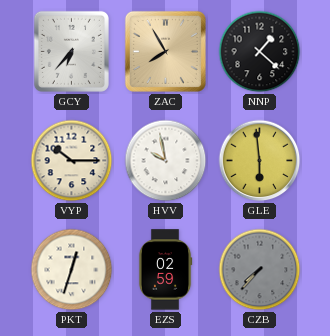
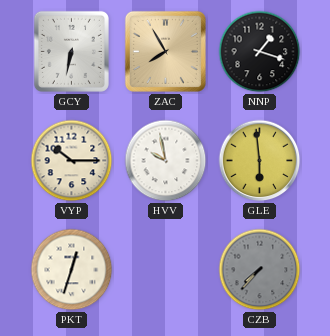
GCY: 6:37 -> 6:32 (71, 51)
NNP: 1:22 -> 1:18 (260, 52)
EZS: 02:59 -> none (165, 270)
